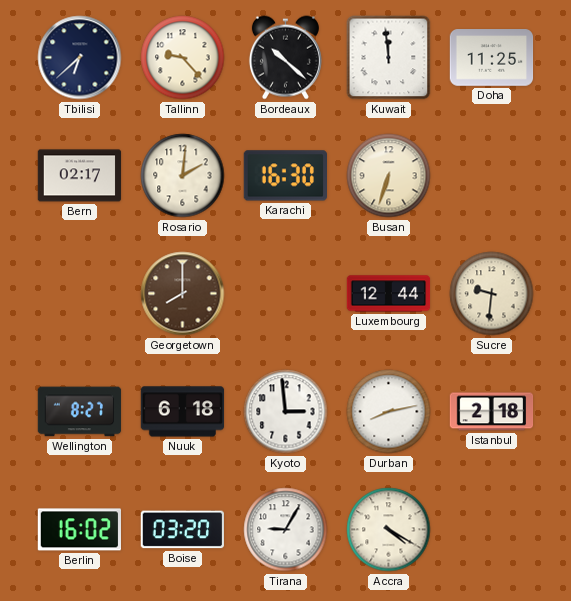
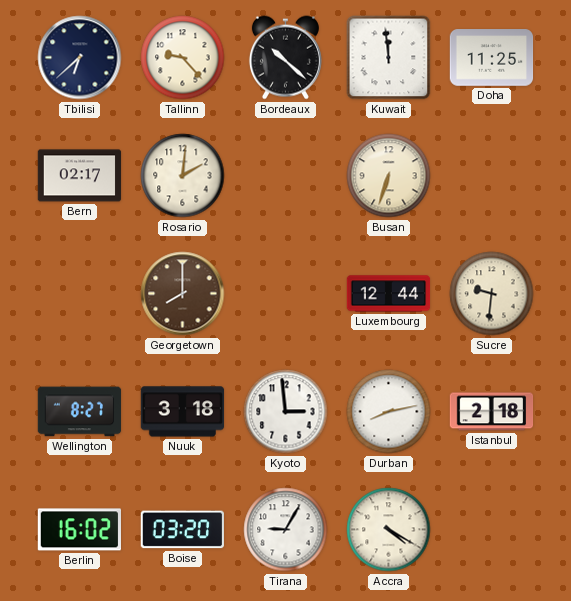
Karachi: 16:30 -> none (285, 176)
Nuuk: 6:18 -> 3:18 (183, 412)
